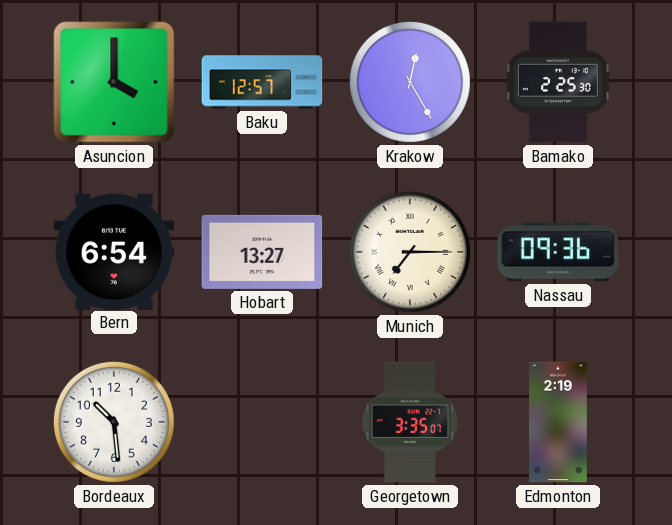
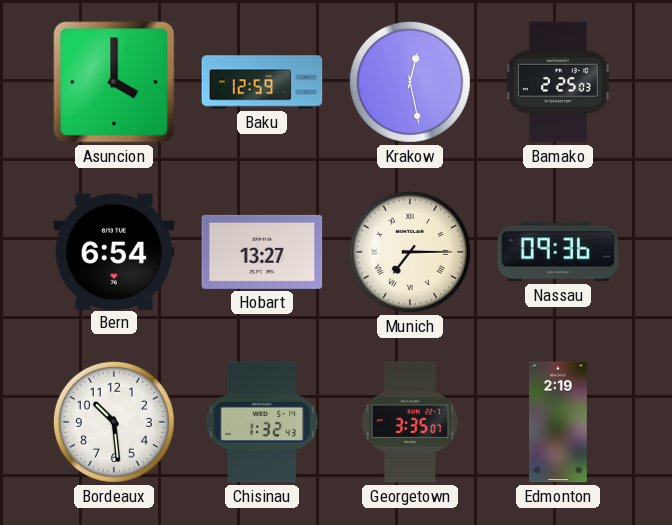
Baku: 12:57 -> 12:59 (262, 82)
Krakow: 12:25 -> 12:28 (410, 82)
Bamako: 2:25:30 -> 2:25:03 (558, 82)
Chisinau: none -> 1:32 (262, 422)
